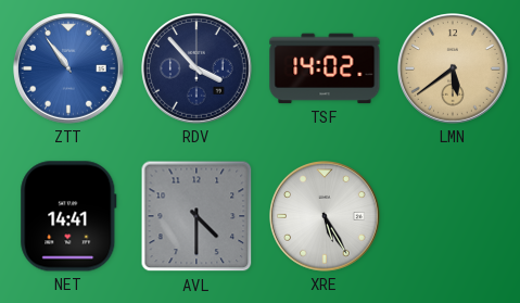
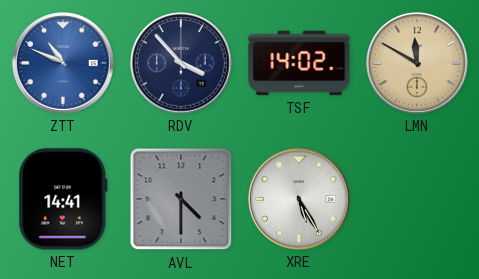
ZTT: 10:54 -> 10:49 (64, 64)
LMN: 5:39 -> 11:50 (418, 64)
